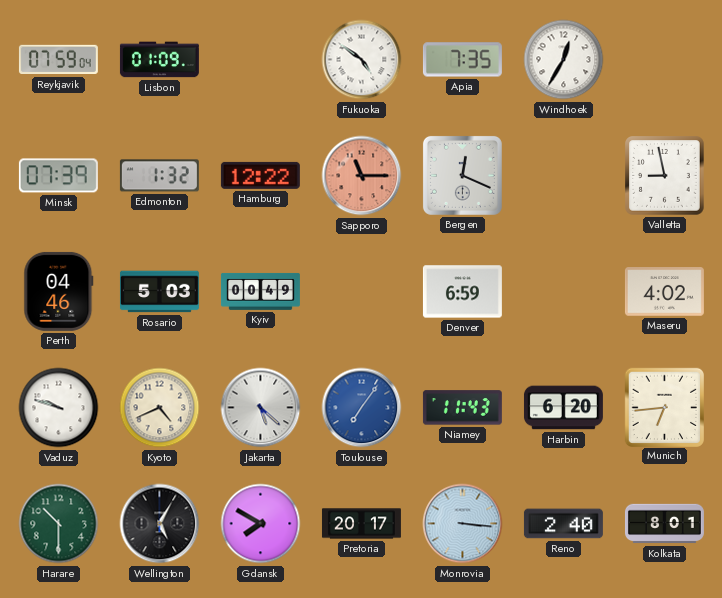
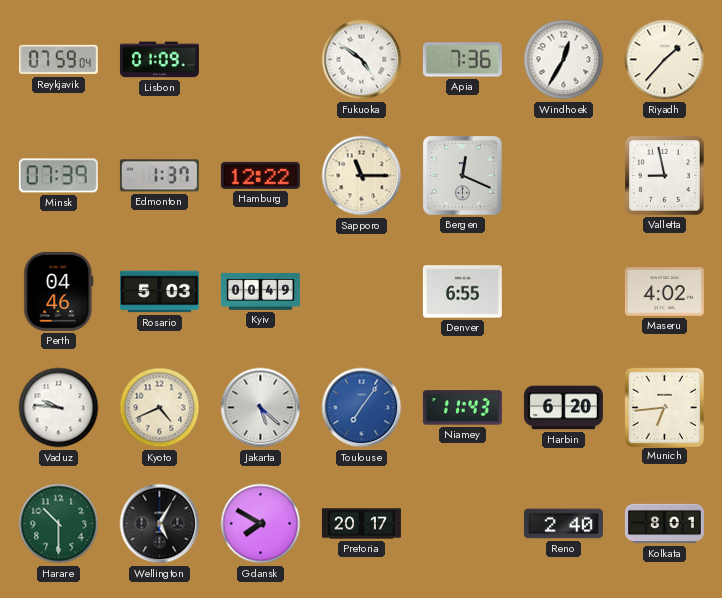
Apia: 7:35 -> 7:36 (462, 60)
Riyadh: none -> 1:37 (665, 60)
Edmonton: 1:32 -> 1:37 (159, 176)
Sapporo dial: salmon -> cream (362, 176)
Denver: 6:59 -> 6:55 (462, 292)
Vaduz: 9:48 -> 9:46 (59, 408)
Monrovia: 3:16 -> none (463, 524)
